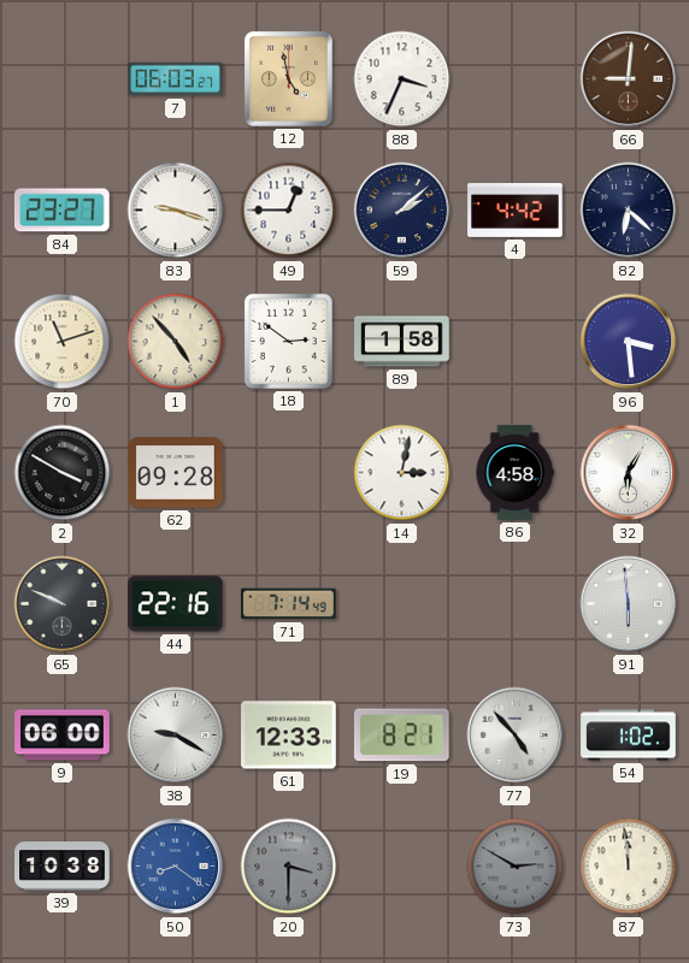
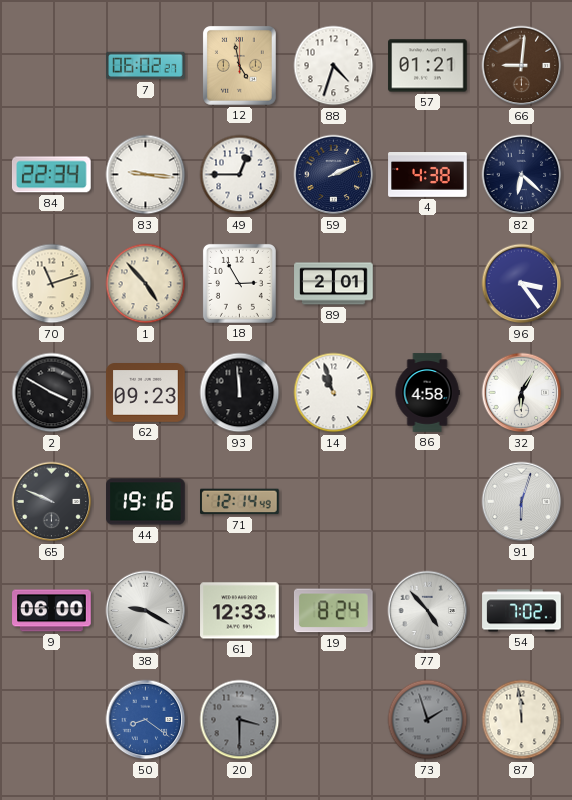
7: 06:03 -> 06:02 (146, 66)
88: 3:34 -> 4:33 (334, 66)
57: none -> 01:21 (428, 66)
84: 23:27 -> 22:34 (52, 175)
83: 9:18 -> 9:16 (146, 175)
59: 2:08 -> 2:11 (334, 175)
4: 4:42 -> 4:38 (428, 175)
18: 2:51 -> 2:55 (239, 283)
89: 1:58 -> 2:01 (334, 284)
96: 3:29 -> 3:24 (522, 284)
62: 09:28 -> 09:23 (146, 393)
93: none -> 11:59 (240, 393)
14: 3:02 -> 10:57 (334, 393)
44: 22:16 -> 19:16 (146, 502)
71: 7:14 -> 12:14 (240, 502)
91: 5:59 -> 6:03 (522, 502)
19: 8:21 -> 8:24 (333, 611)
54: 1:02 -> 7:02 (522, 611)
39: 10:38 -> none (63, 867)
73: 2:50 -> 1:57 (428, 720)
